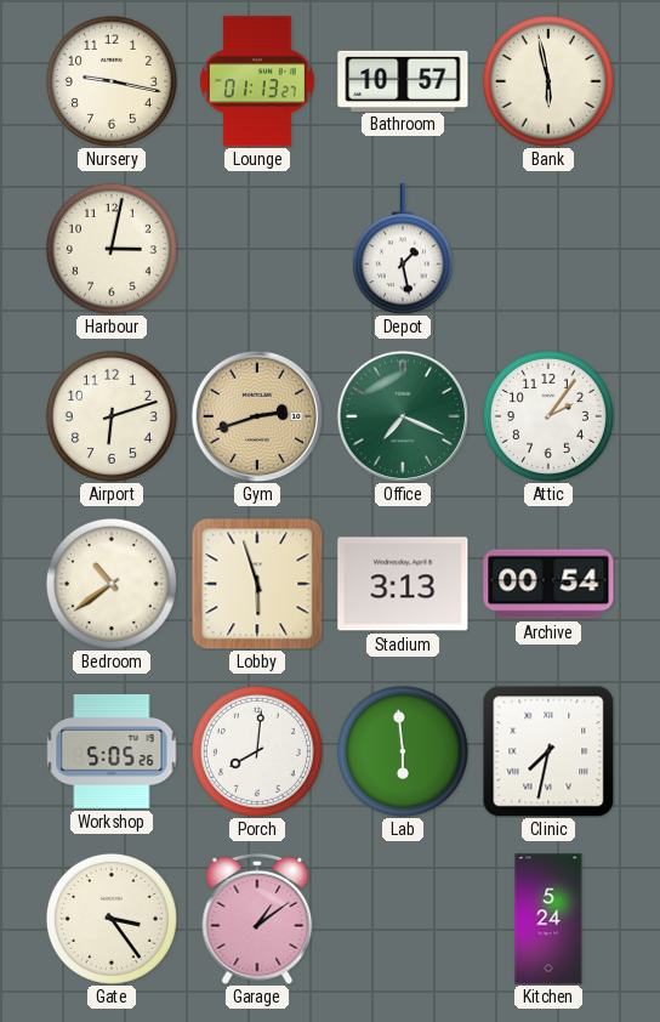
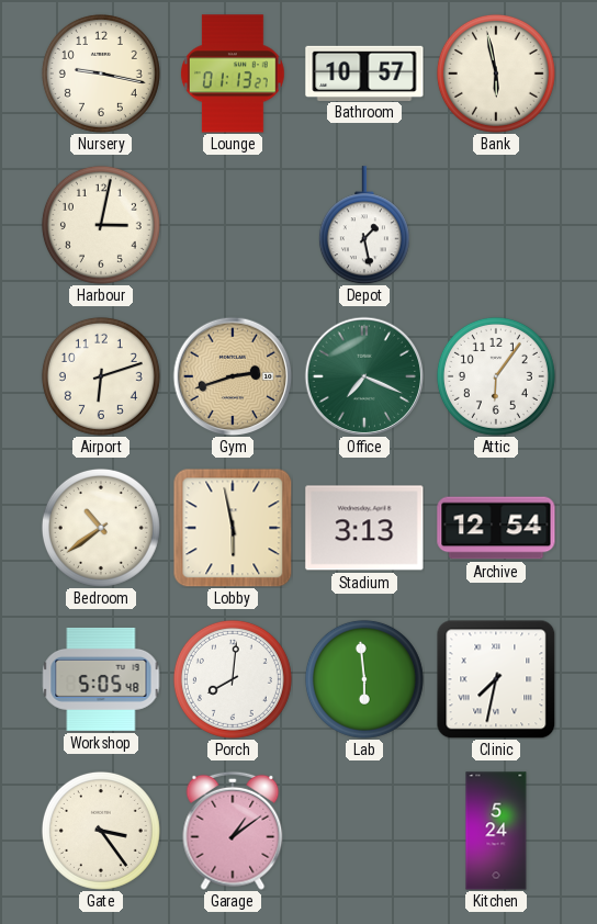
Attic: 2:06 -> 6:06 (496, 376)
Lobby: 5:57 -> 5:58 (233, 528)
Archive: 00:54 -> 12:54 (496, 528)
Workshop: 5:05:26 -> 5:05:48 (101, 679)
